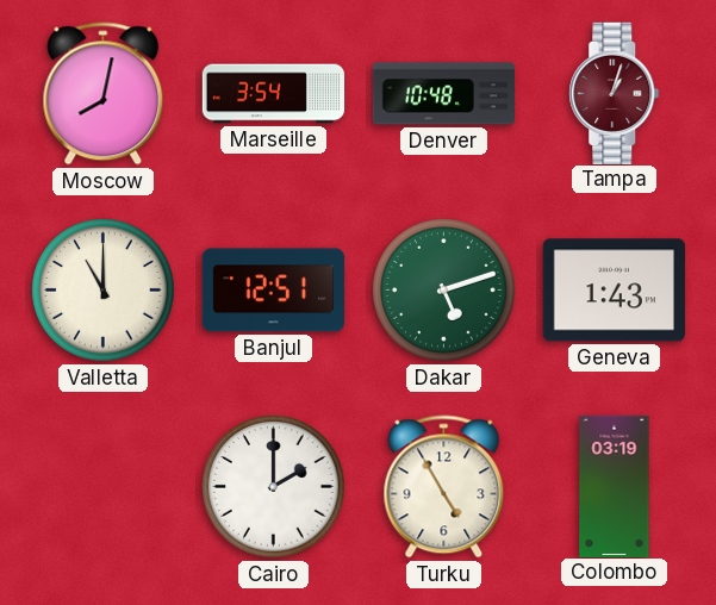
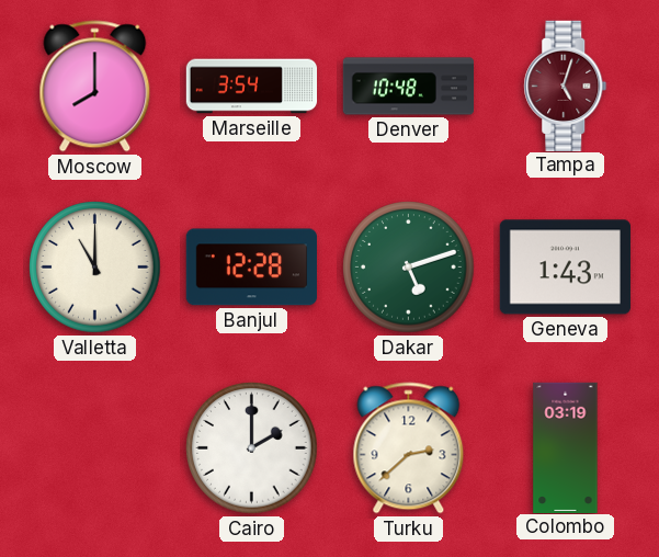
Moscow: 8:02 -> 8:00 (95, 87)
Tampa: 1:03 -> 5:03 (566, 86)
Banjul: 12:51 -> 12:28 (251, 268)
Turku: 4:55 -> 2:38 (409, 448)
